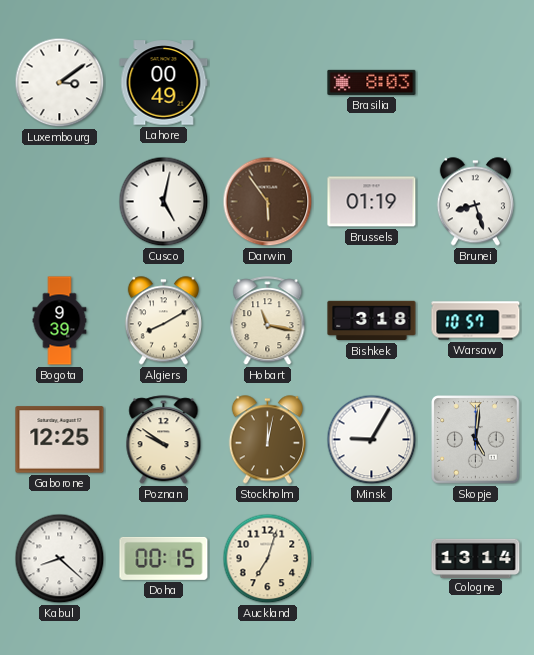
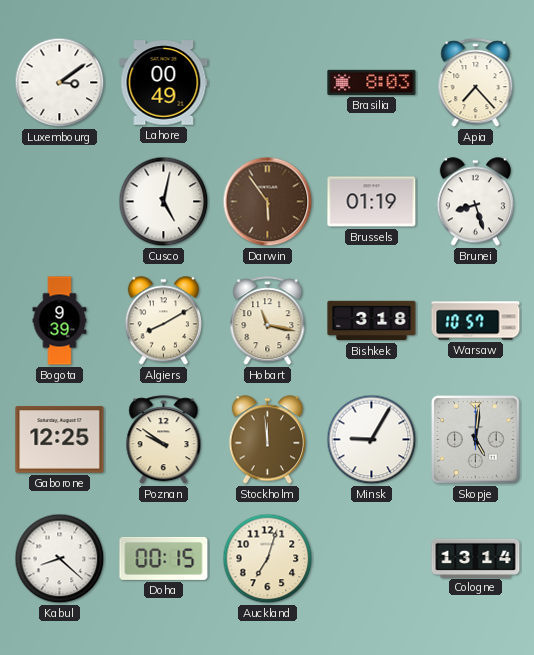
Apia: none -> 7:23 (476, 83)
Stockholm: 12:02 -> 11:59 (267, 440)
